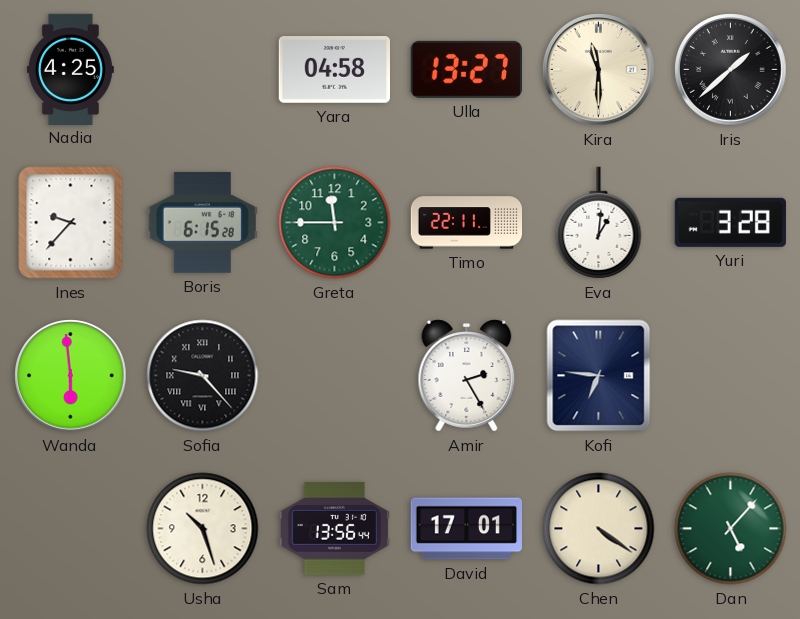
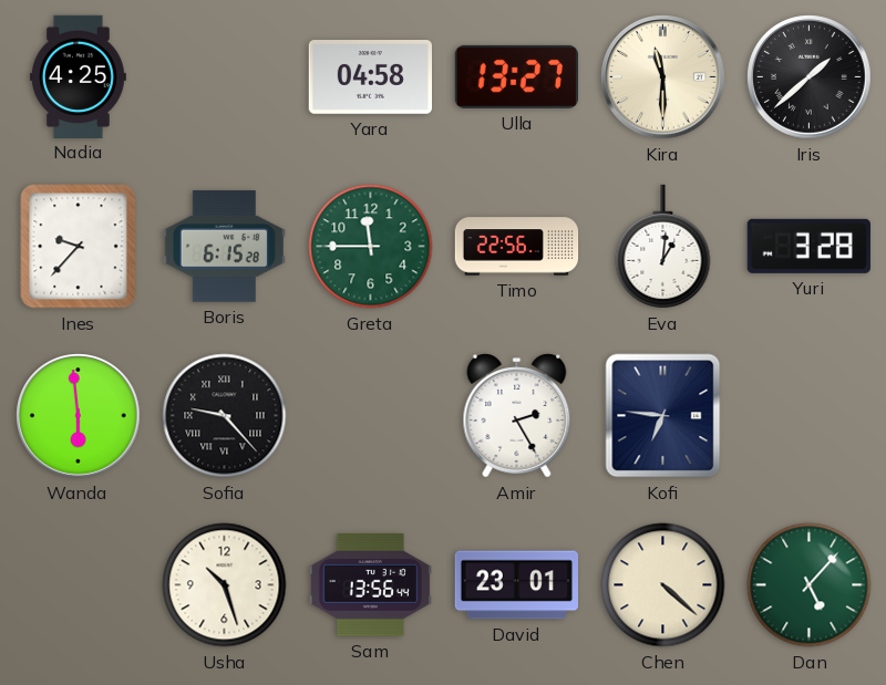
Timo: 22:11 -> 22:56 (517, 247)
David: 17:01 -> 23:01 (516, 585)
Chen: 4:21 -> 4:22 (663, 585)
